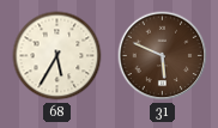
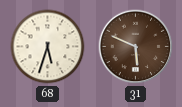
68: 5:35 -> 5:33 (48, 47)
